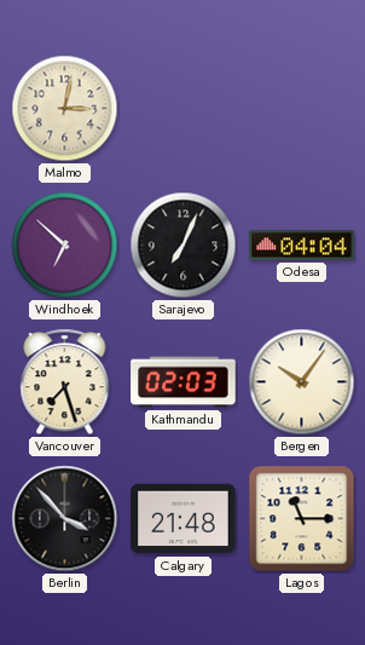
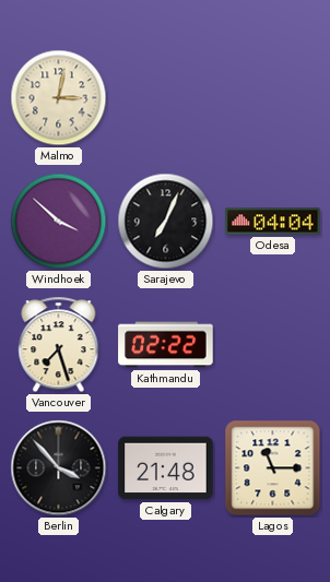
Windhoek: 6:52 -> 3:52 (59, 222)
Kathmandu: 02:03 -> 02:22 (166, 345)
Bergen: 10:06 -> none (302, 382)
